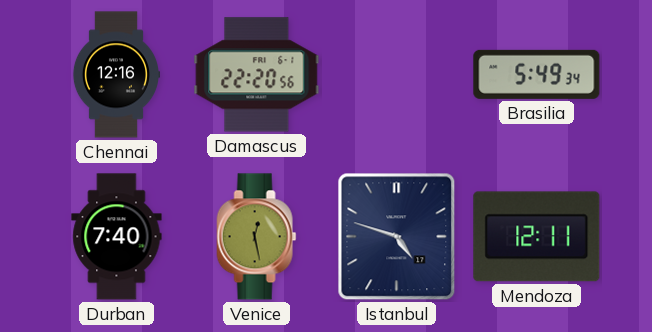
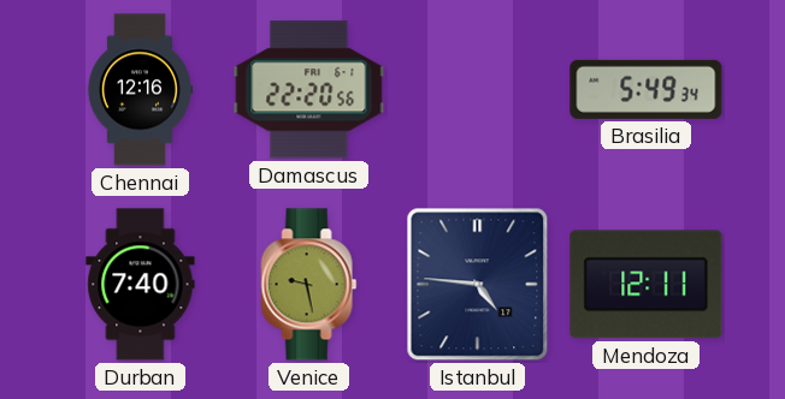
Venice: 12:28 -> 9:28 (309, 285)
Istanbul: 4:48 -> 4:46 (478, 285)
